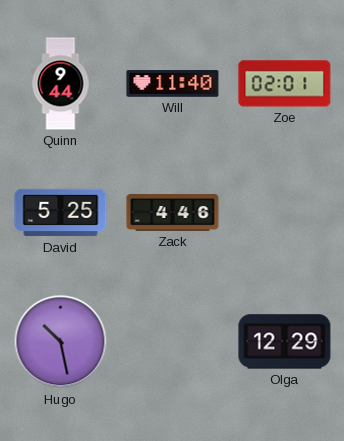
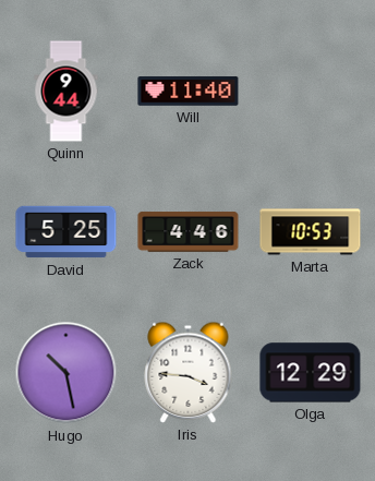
Zoe: 02:01 -> none (285, 84)
Marta: none -> 10:53 (311, 232)
Iris: none -> 3:46 (189, 372)
